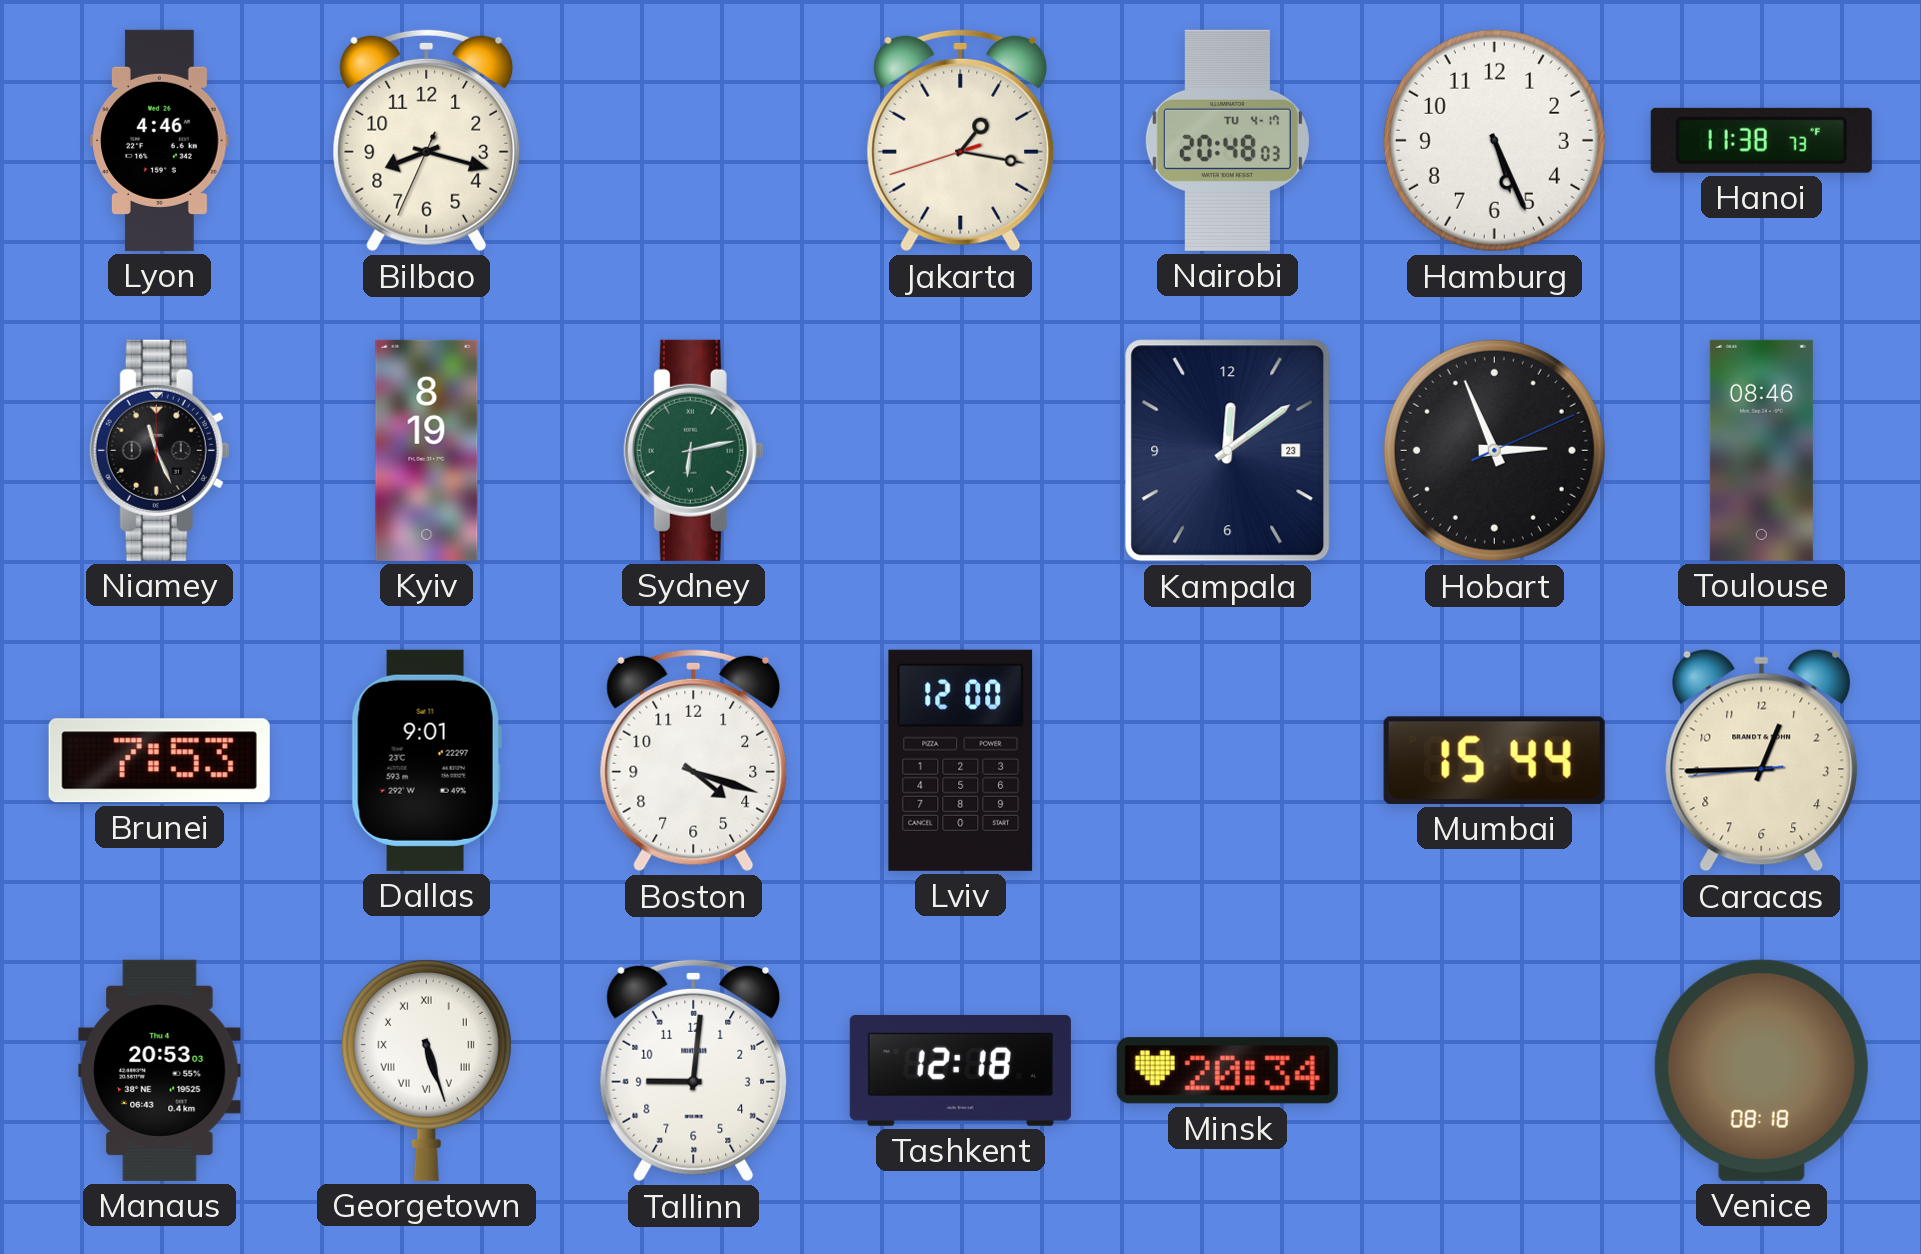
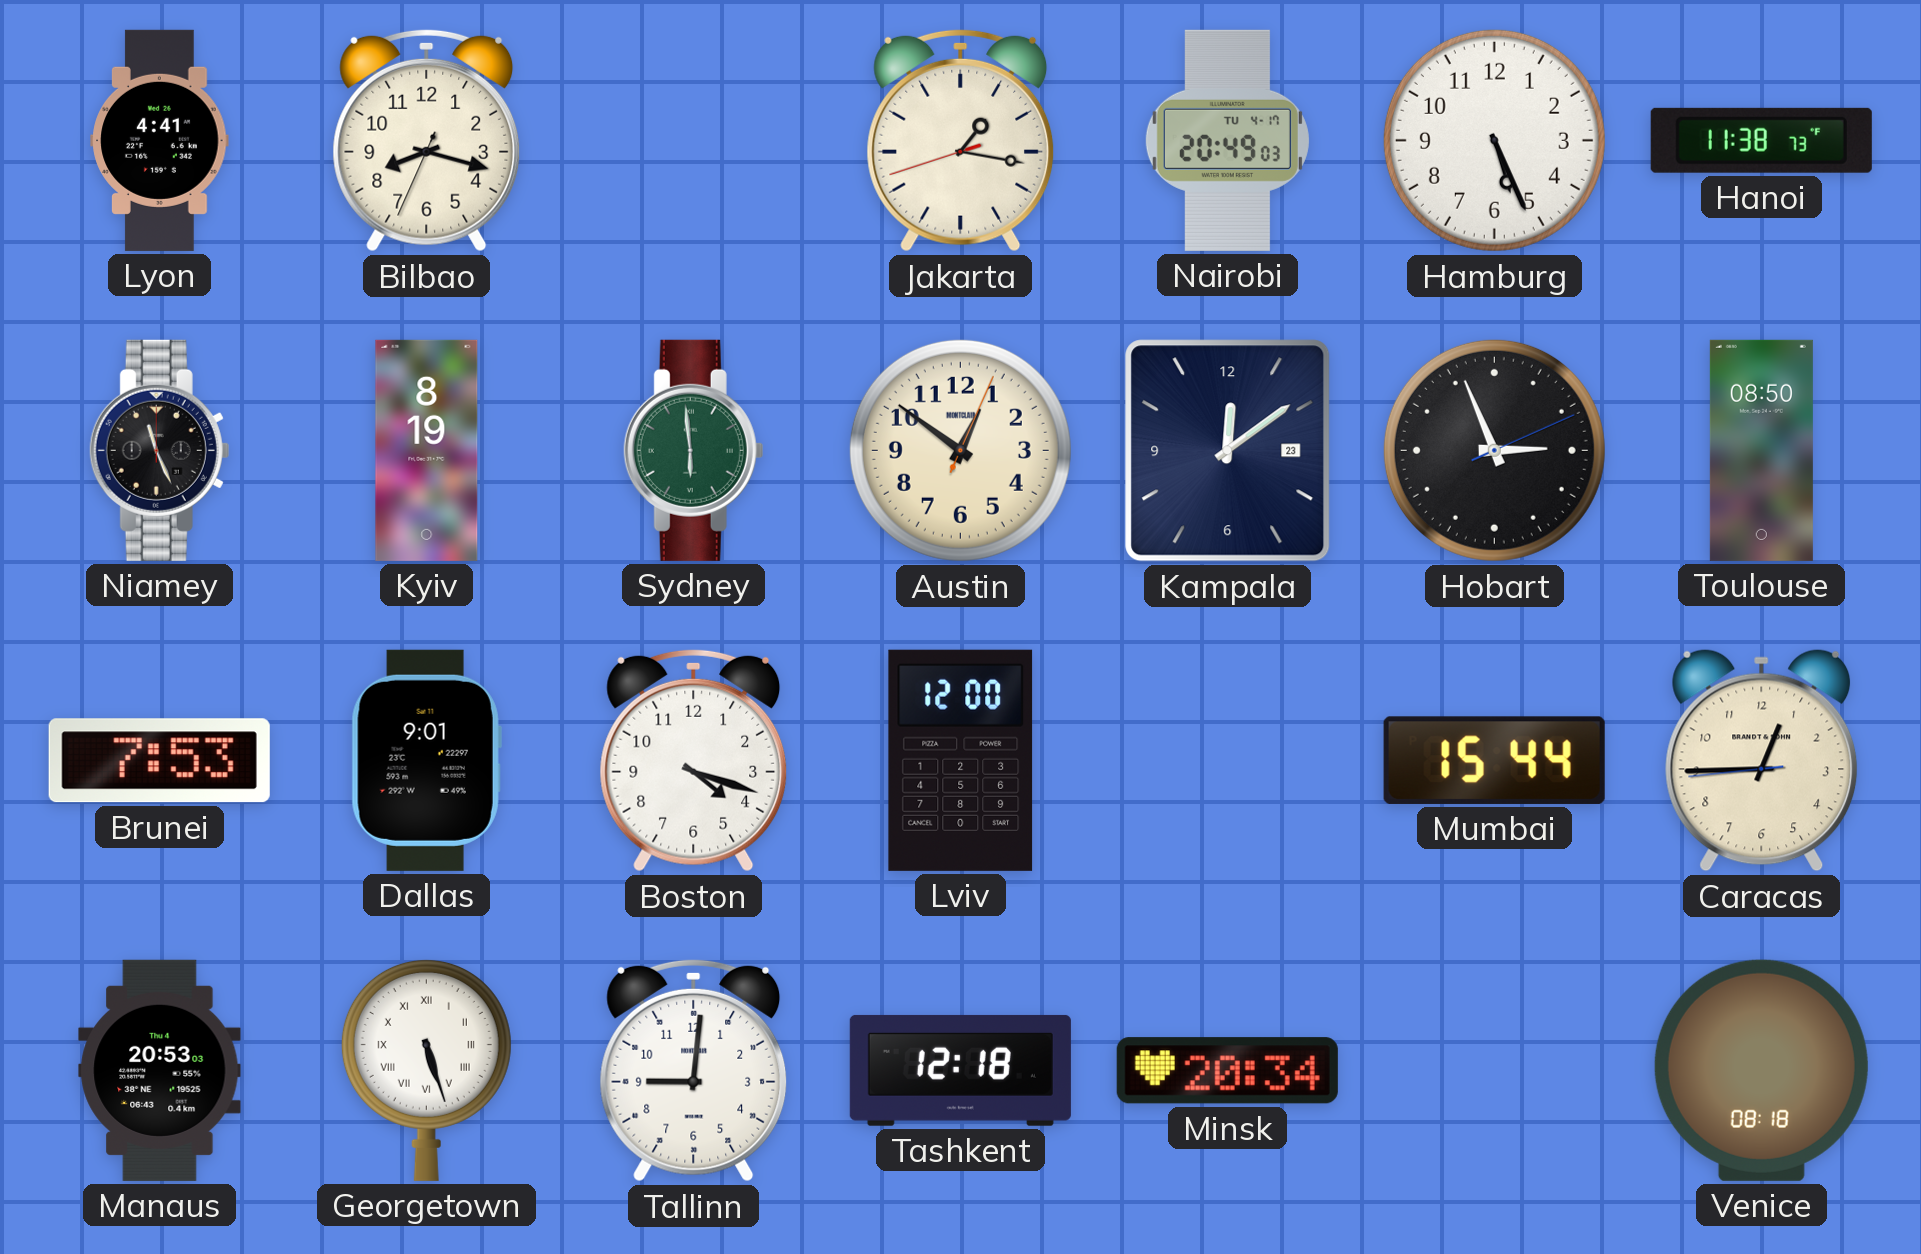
Lyon: 4:46 -> 4:41 (160, 140)
Nairobi: 20:48 -> 20:49 (1227, 140)
Sydney: 6:13 -> 5:59 (694, 450)
Austin: none -> 12:51 (960, 450)
Toulouse: 08:46 -> 08:50 (1761, 450)
